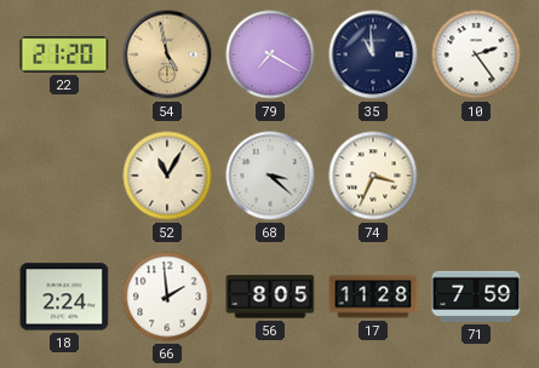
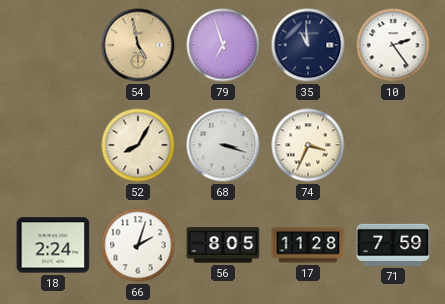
22: 21:20 -> none (64, 54)
79: 7:20 -> 6:57 (223, 45)
52: 11:05 -> 8:05 (138, 145)
68: 3:22 -> 3:18 (223, 145)
66: 1:59 -> 2:03 (138, 245)
